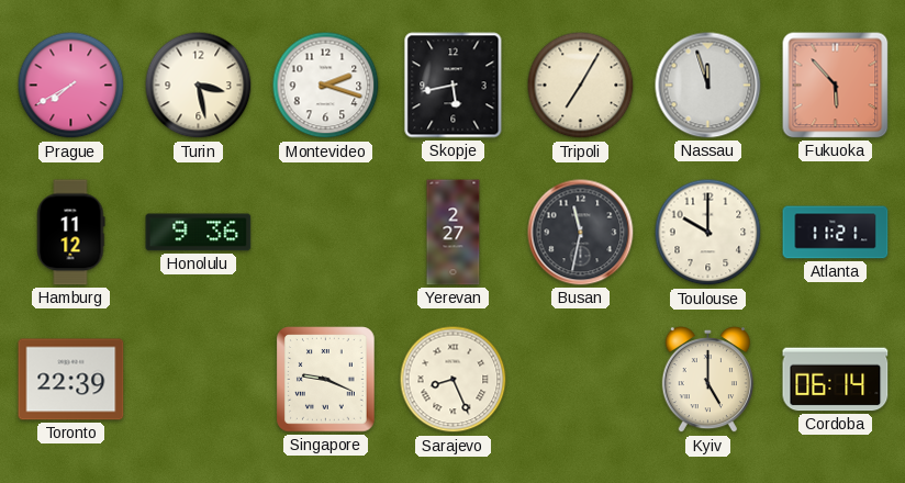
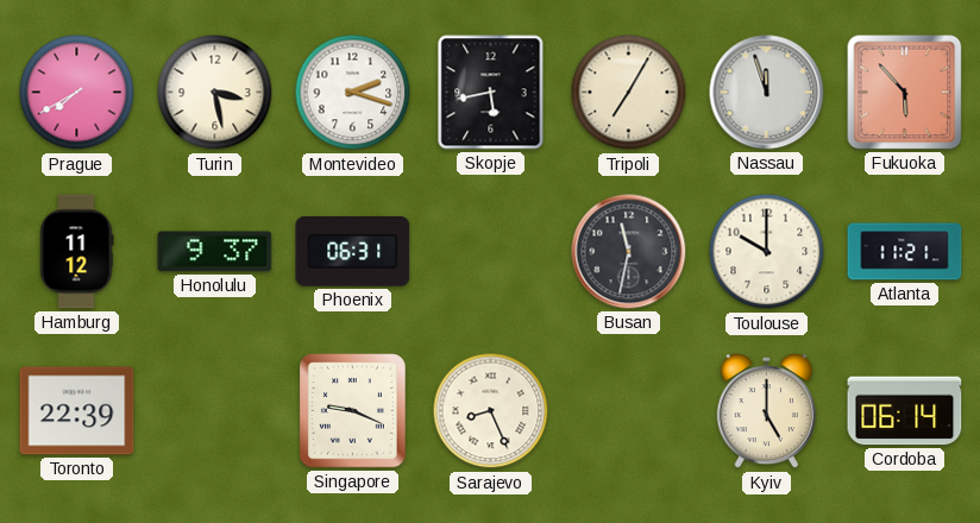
Honolulu: 9:36 -> 9:37 (215, 252)
Phoenix: none -> 06:31 (353, 252)
Yerevan: 2:27 -> none (454, 233)
